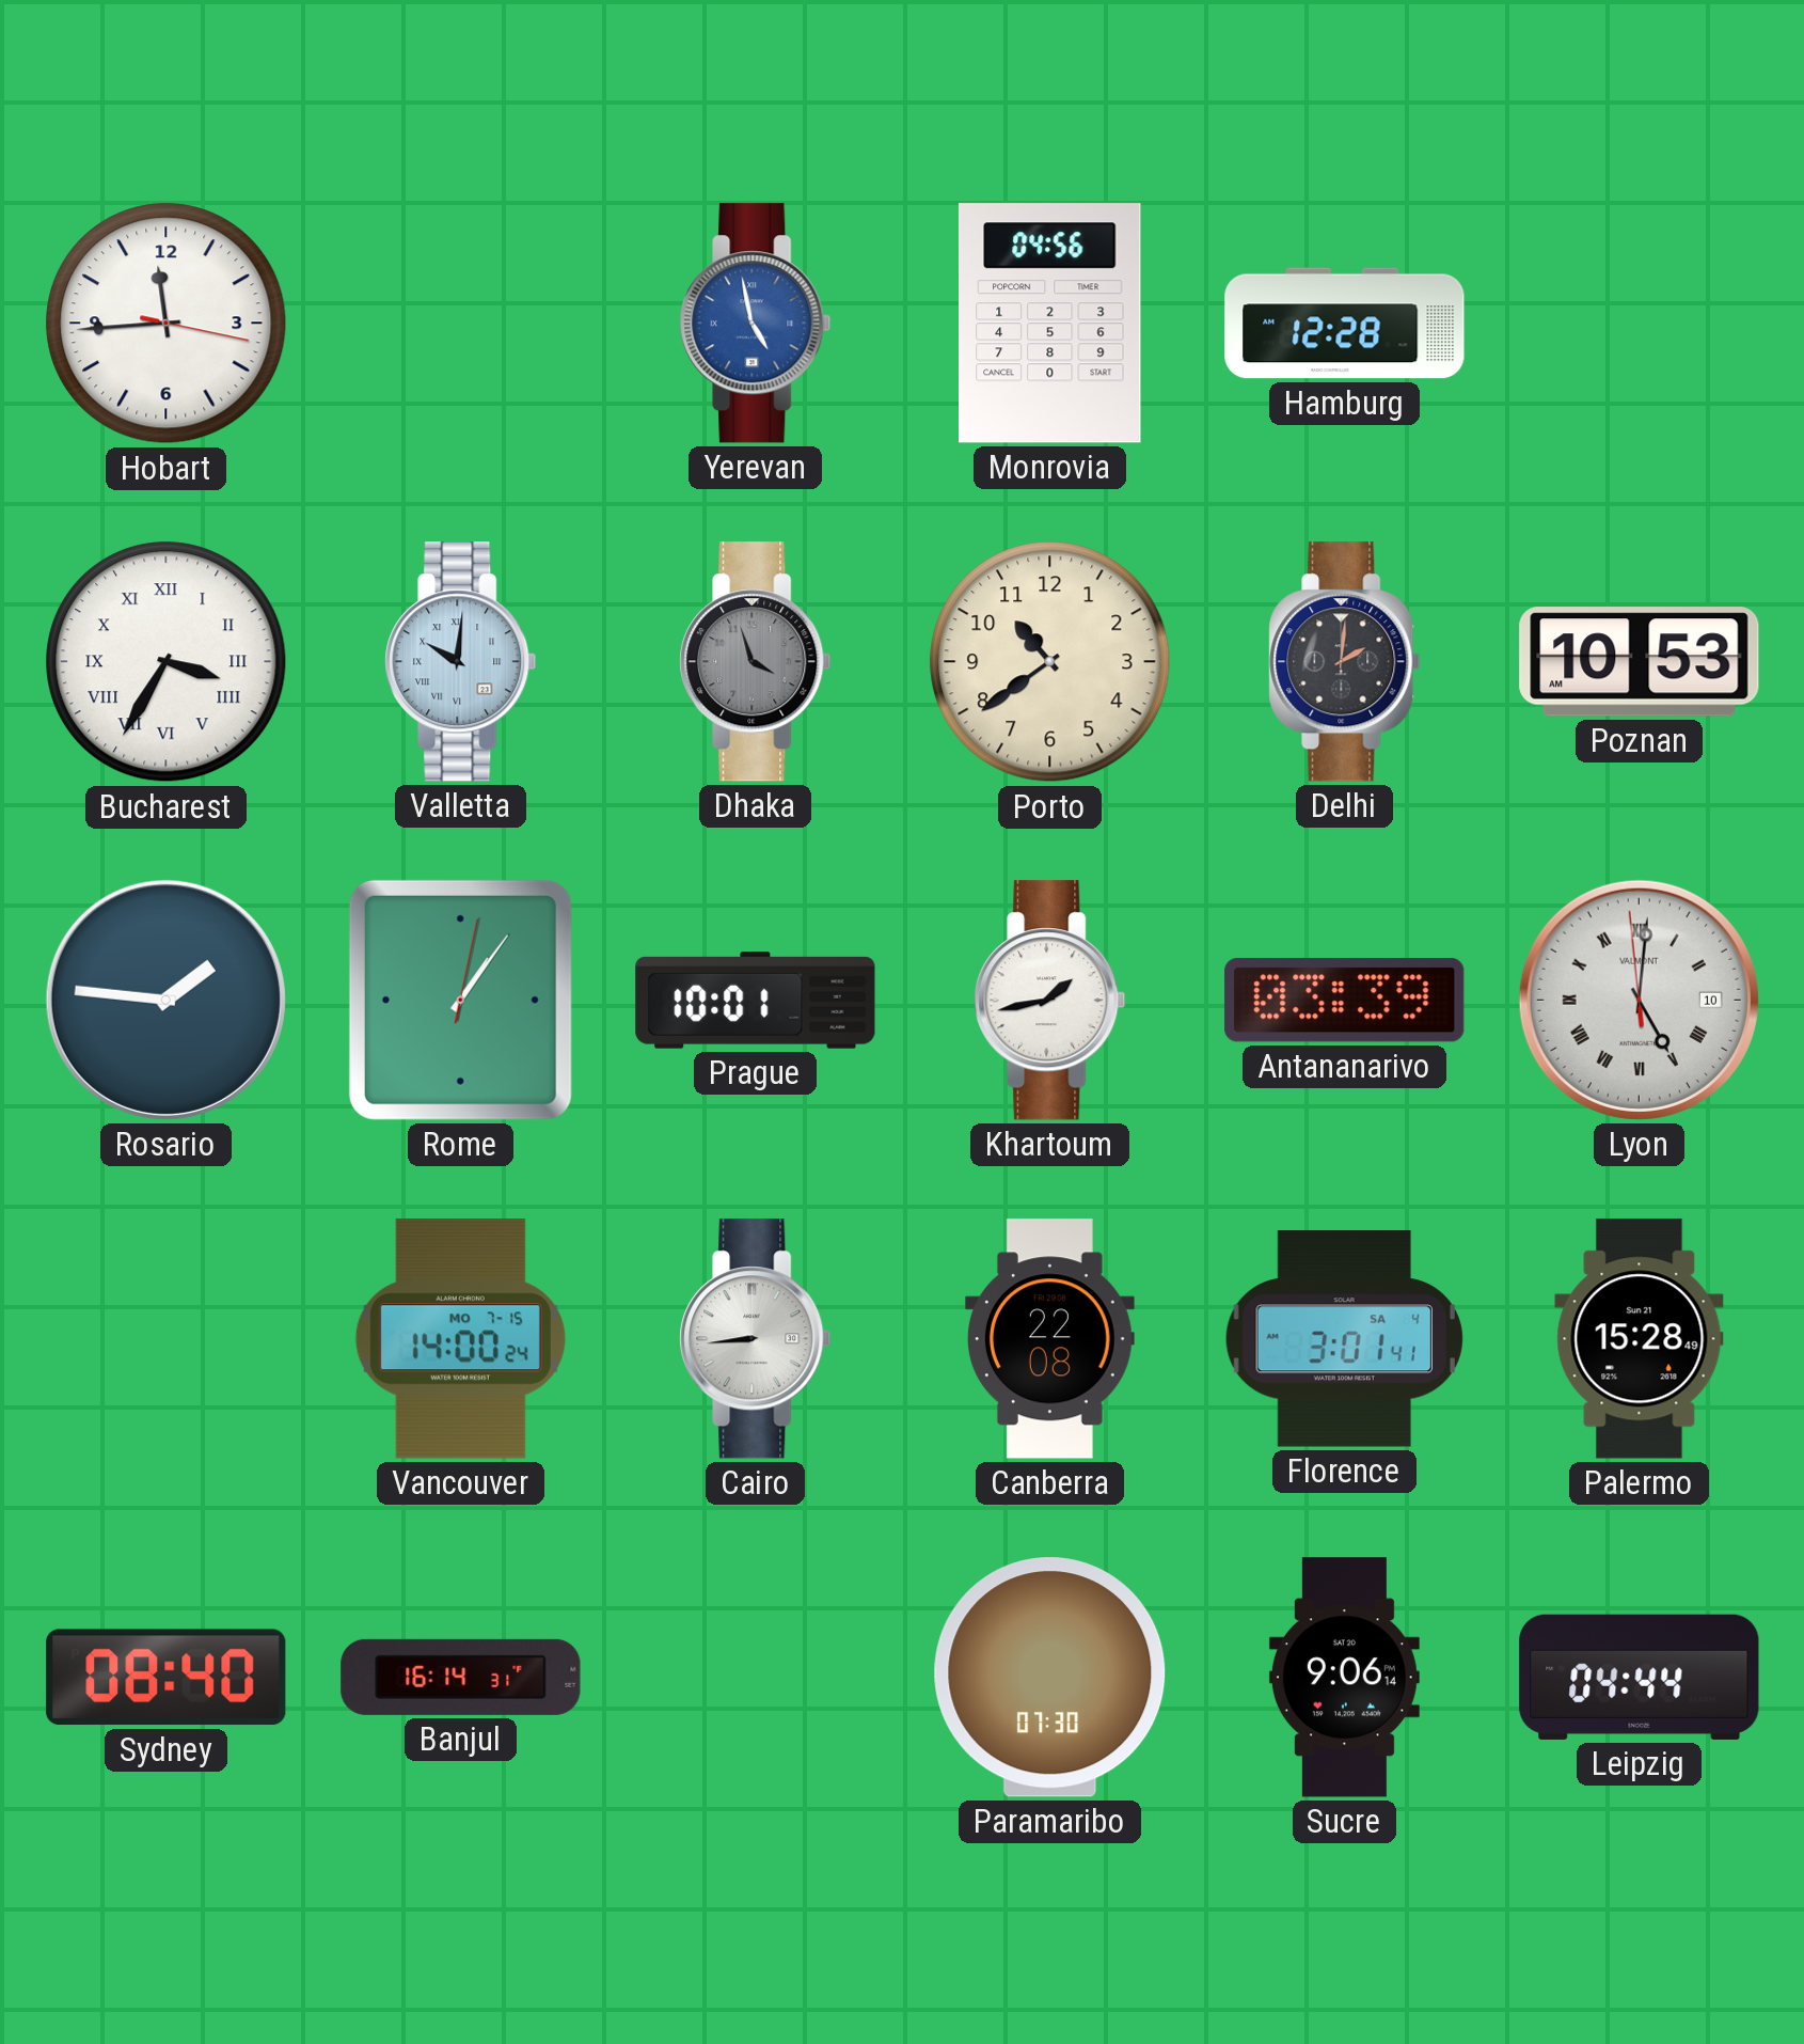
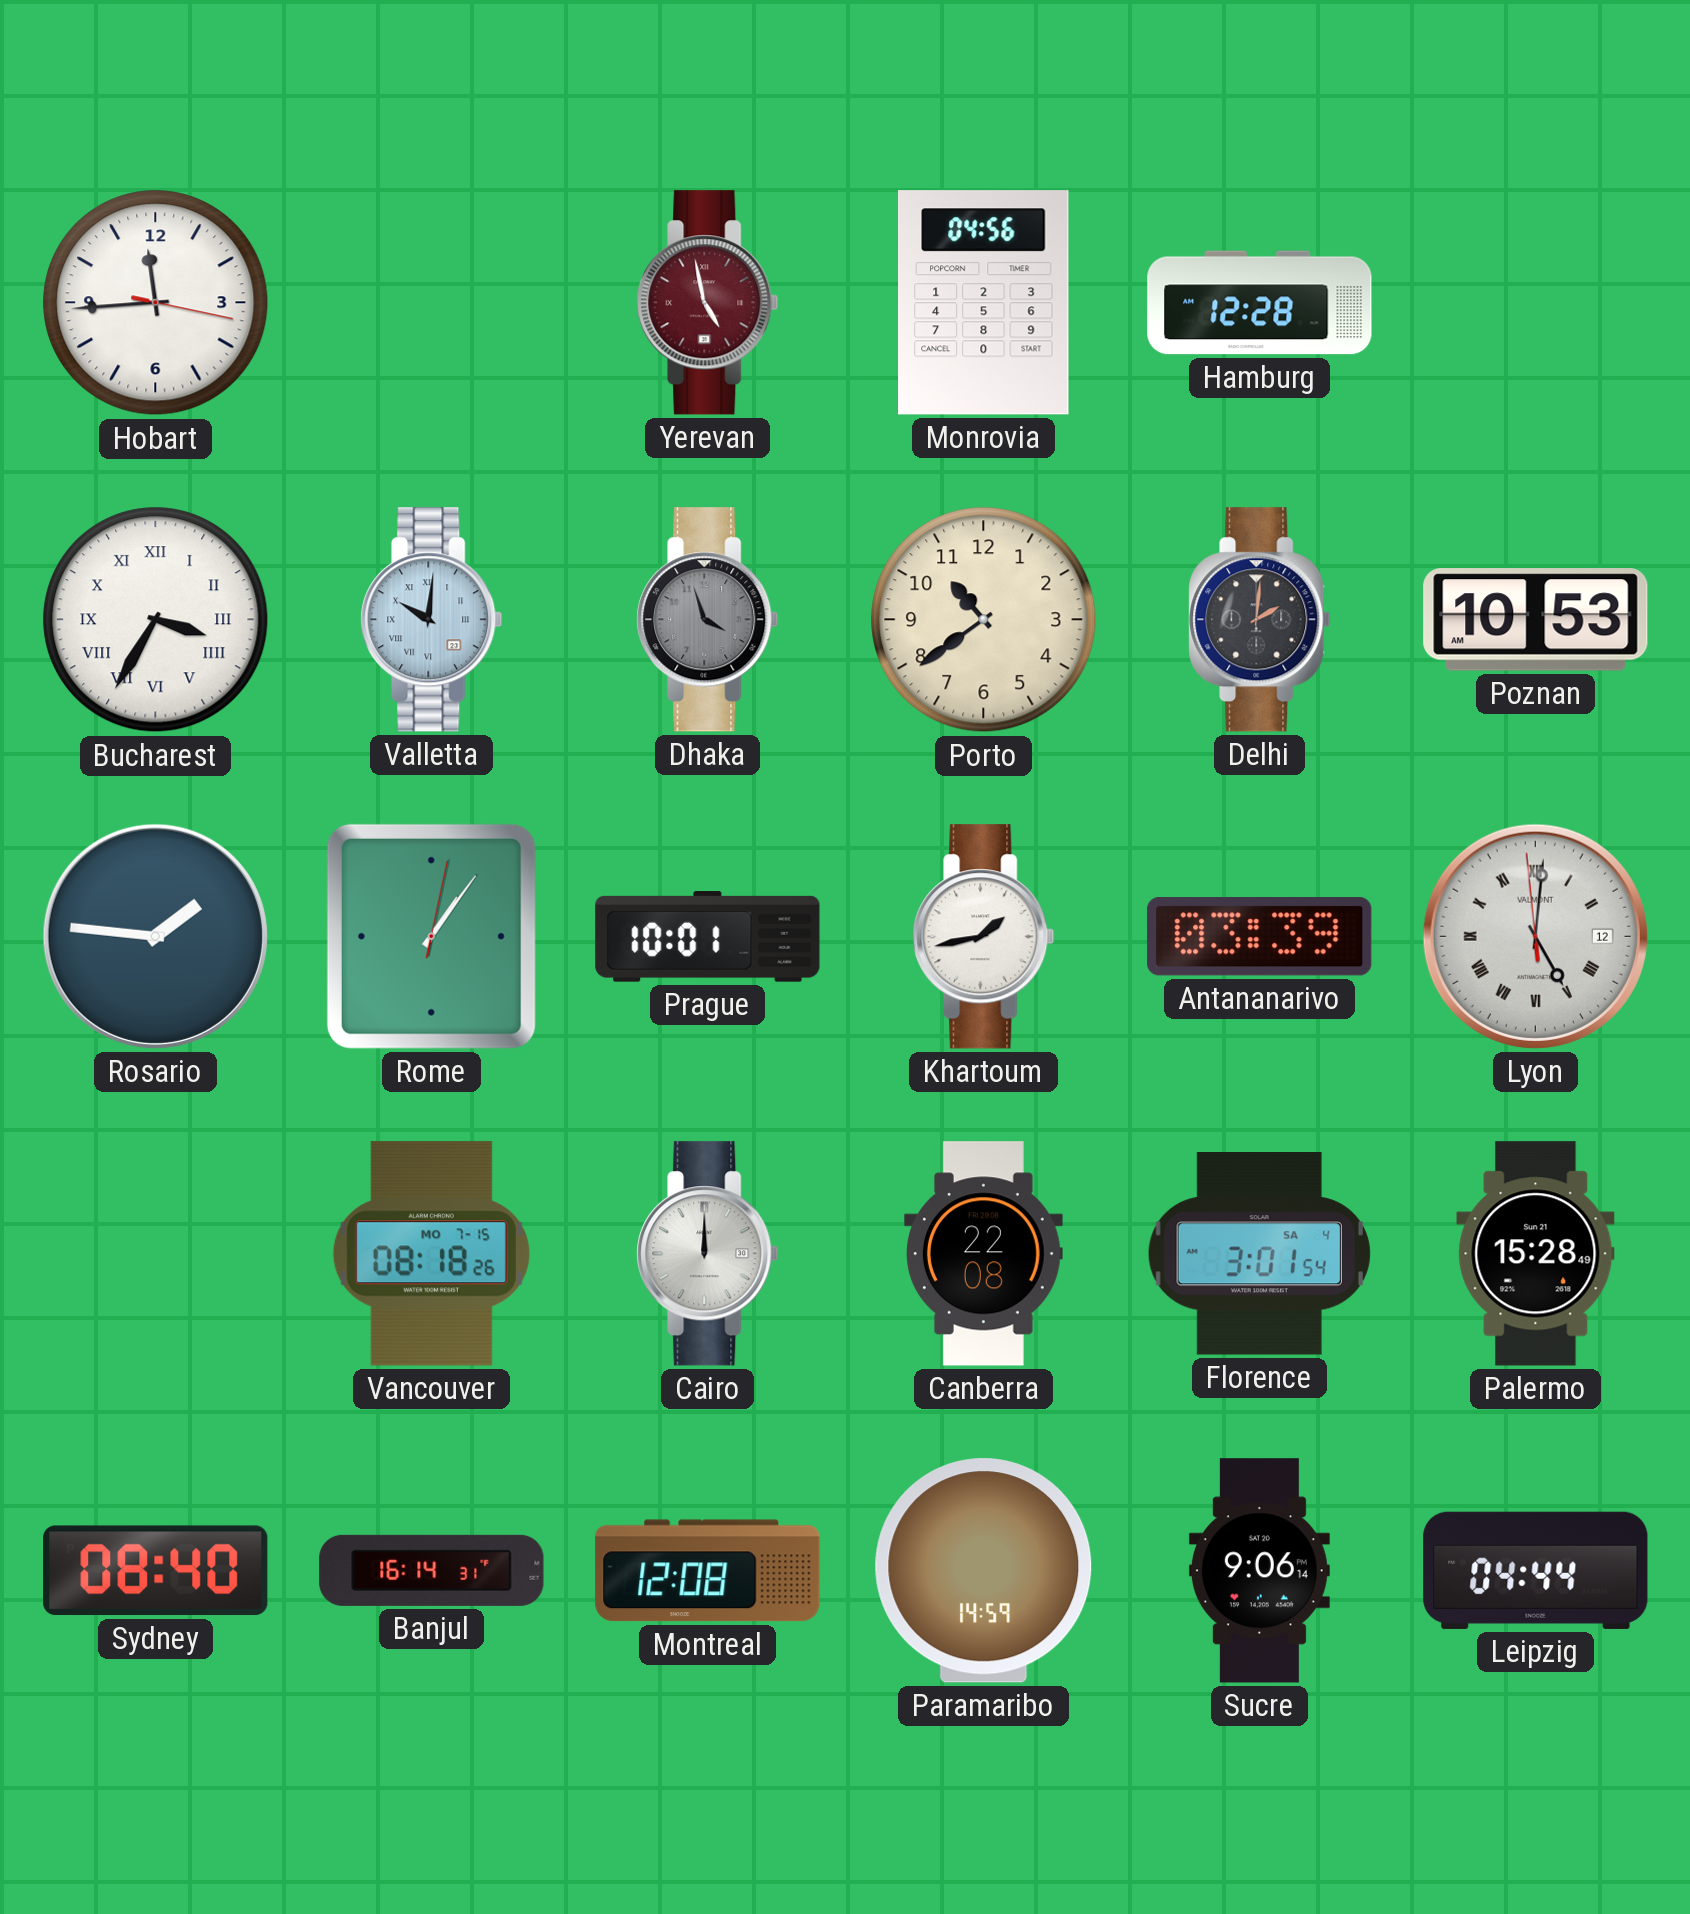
Yerevan dial: blue -> burgundy (708, 303)
Lyon date: 10 -> 12 (1535, 936)
Vancouver: 14:00 -> 08:18 (431, 1254)
Cairo: 8:44 -> 12:00 (708, 1254)
Florence: 3:01:41 -> 3:01:54 (1259, 1254)
Montreal: none -> 12:08 (708, 1571)
Paramaribo: 07:30 -> 14:59 (984, 1571)
